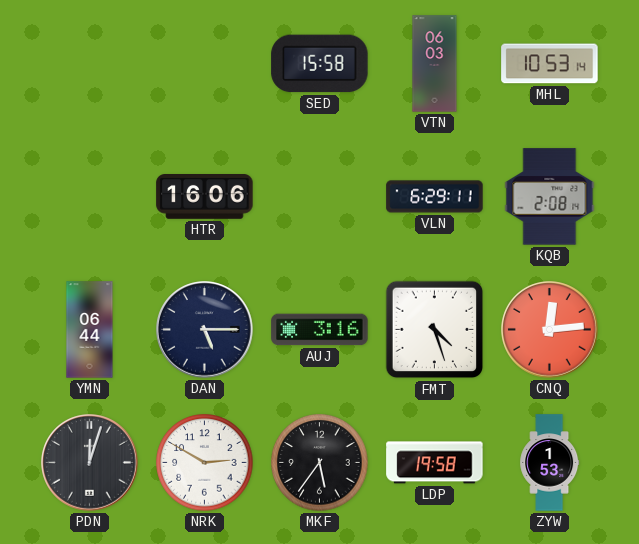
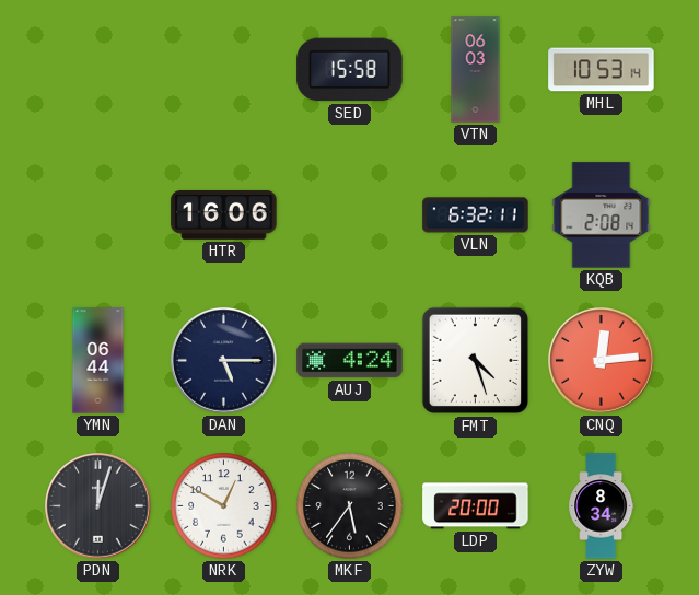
VLN: 6:29 -> 6:32 (476, 215)
AUJ: 3:16 -> 4:24 (350, 361)
NRK: 2:50 -> 12:50 (224, 506)
LDP: 19:58 -> 20:00 (476, 506)
ZYW: 1:53 -> 8:34 (602, 506)
